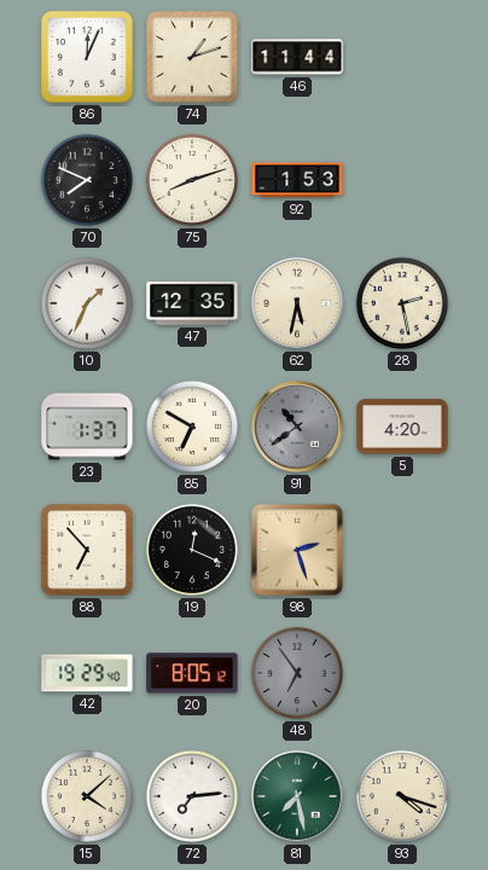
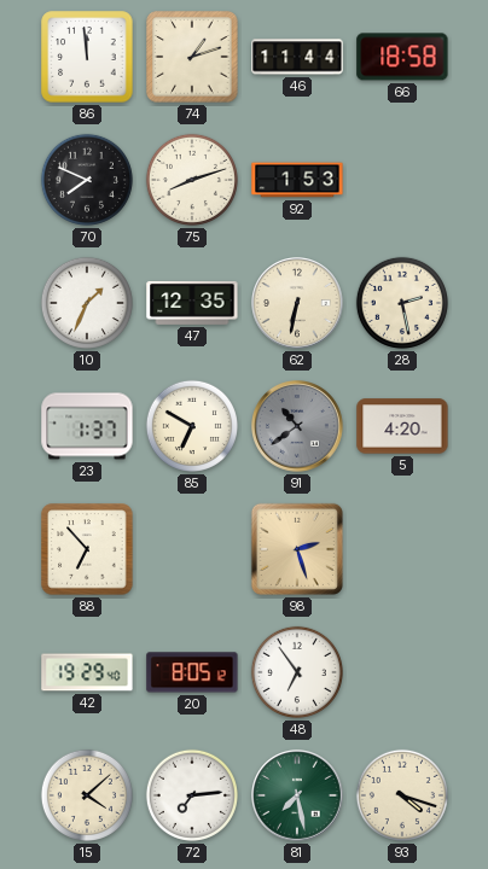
86: 12:04 -> 11:59 (87, 57)
66: none -> 18:58 (402, 57)
62: 5:32 -> 6:32 (298, 304)
19: 12:19 -> none (192, 550)
48 dial: grey -> white (297, 672)
